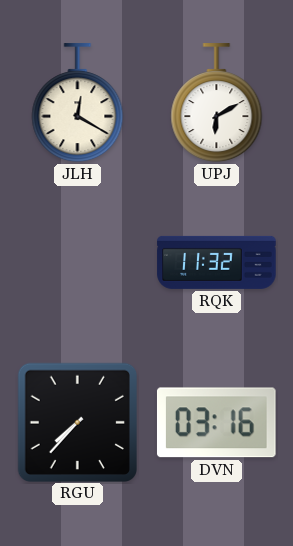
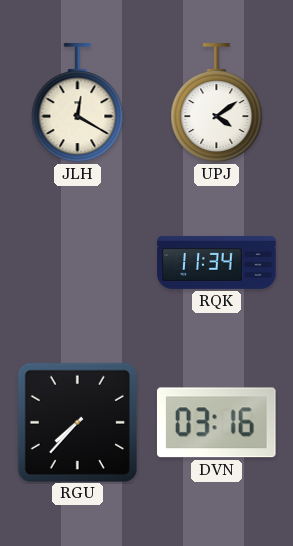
UPJ: 6:10 -> 4:09 (217, 103)
RQK: 11:32 -> 11:34 (217, 262)
